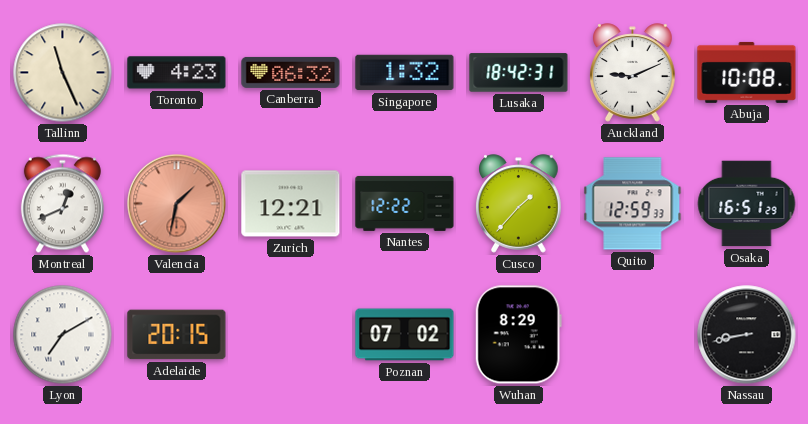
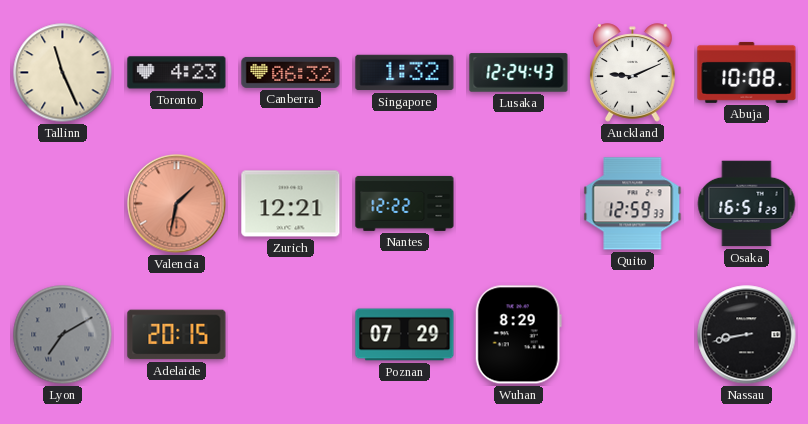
Lusaka: 18:42 -> 12:24 (519, 73)
Montreal: 12:41 -> none (62, 204)
Cusco: 1:37 -> none (519, 204)
Lyon dial: white -> grey (63, 335)
Poznan: 07:02 -> 07:29 (405, 335)
